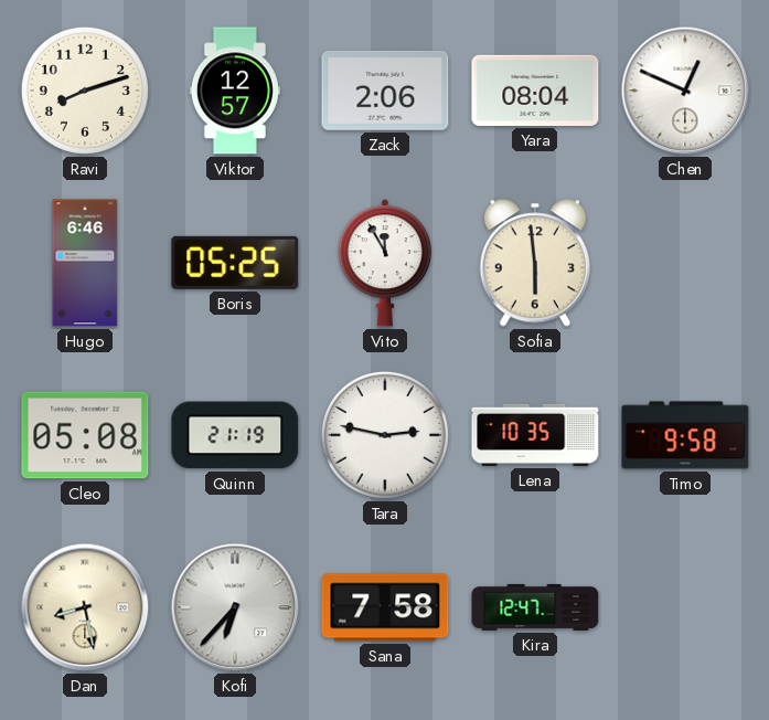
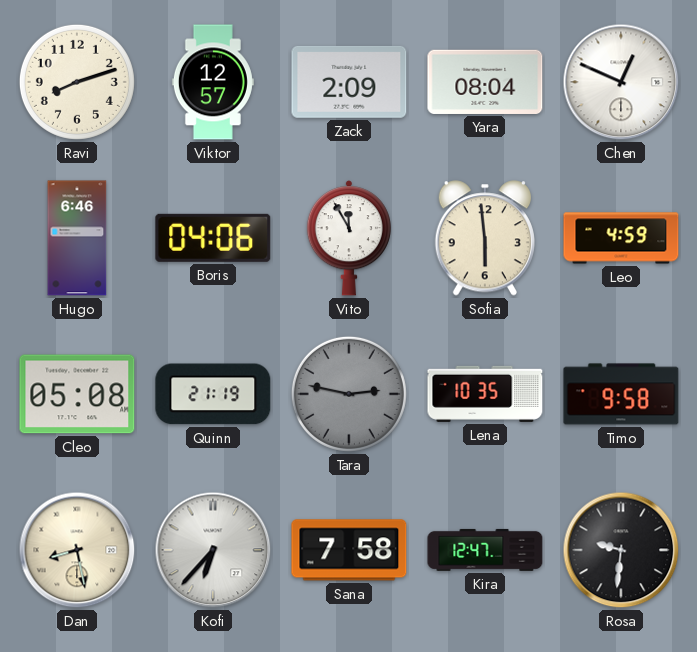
Zack: 2:06 -> 2:09 (349, 82)
Boris: 05:25 -> 04:06 (213, 238)
Leo: none -> 4:59 (621, 238)
Tara dial: white -> grey (349, 394)
Rosa: none -> 9:31 (621, 550)
